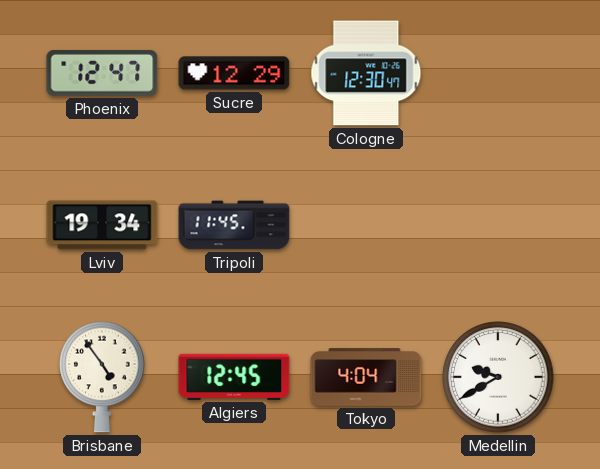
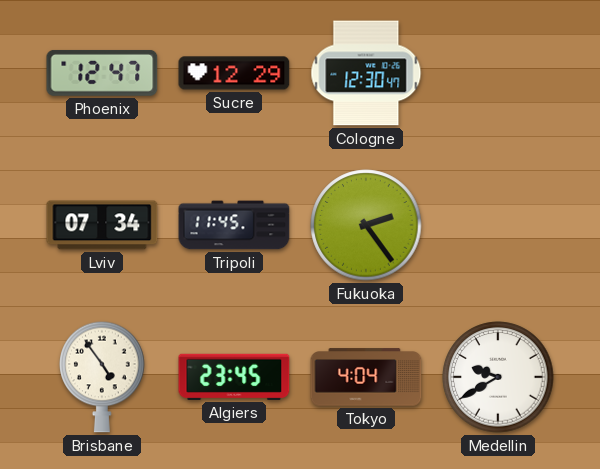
Lviv: 19:34 -> 07:34 (102, 225)
Fukuoka: none -> 2:24 (366, 225)
Algiers: 12:45 -> 23:45 (234, 377)
